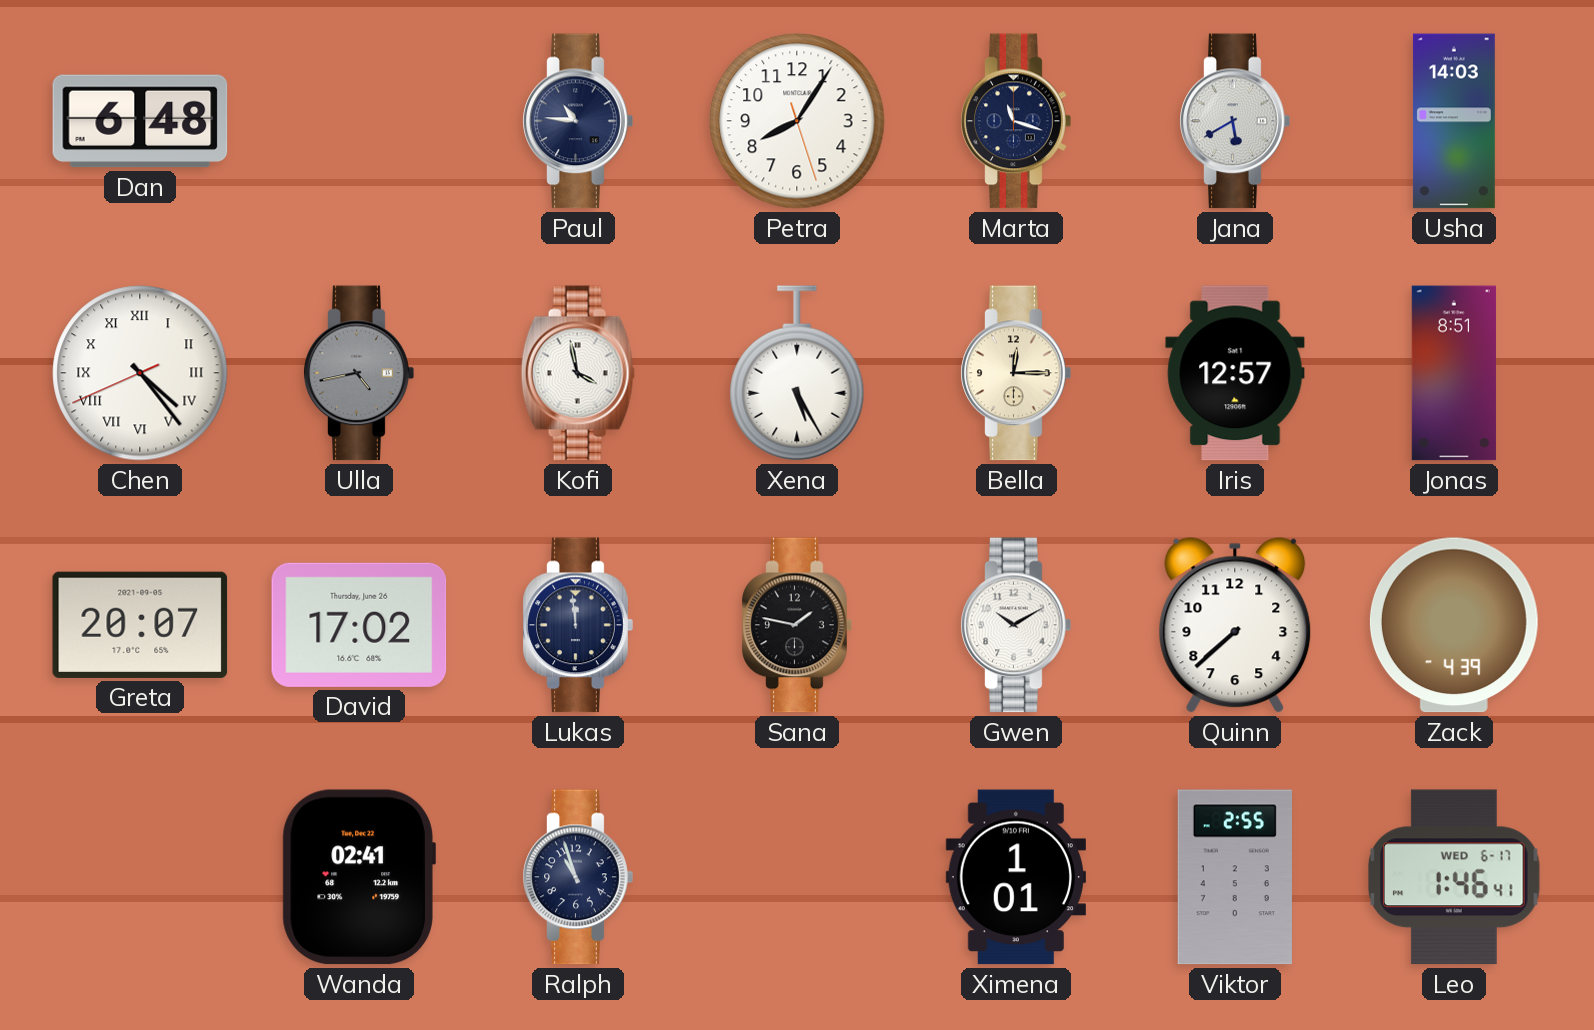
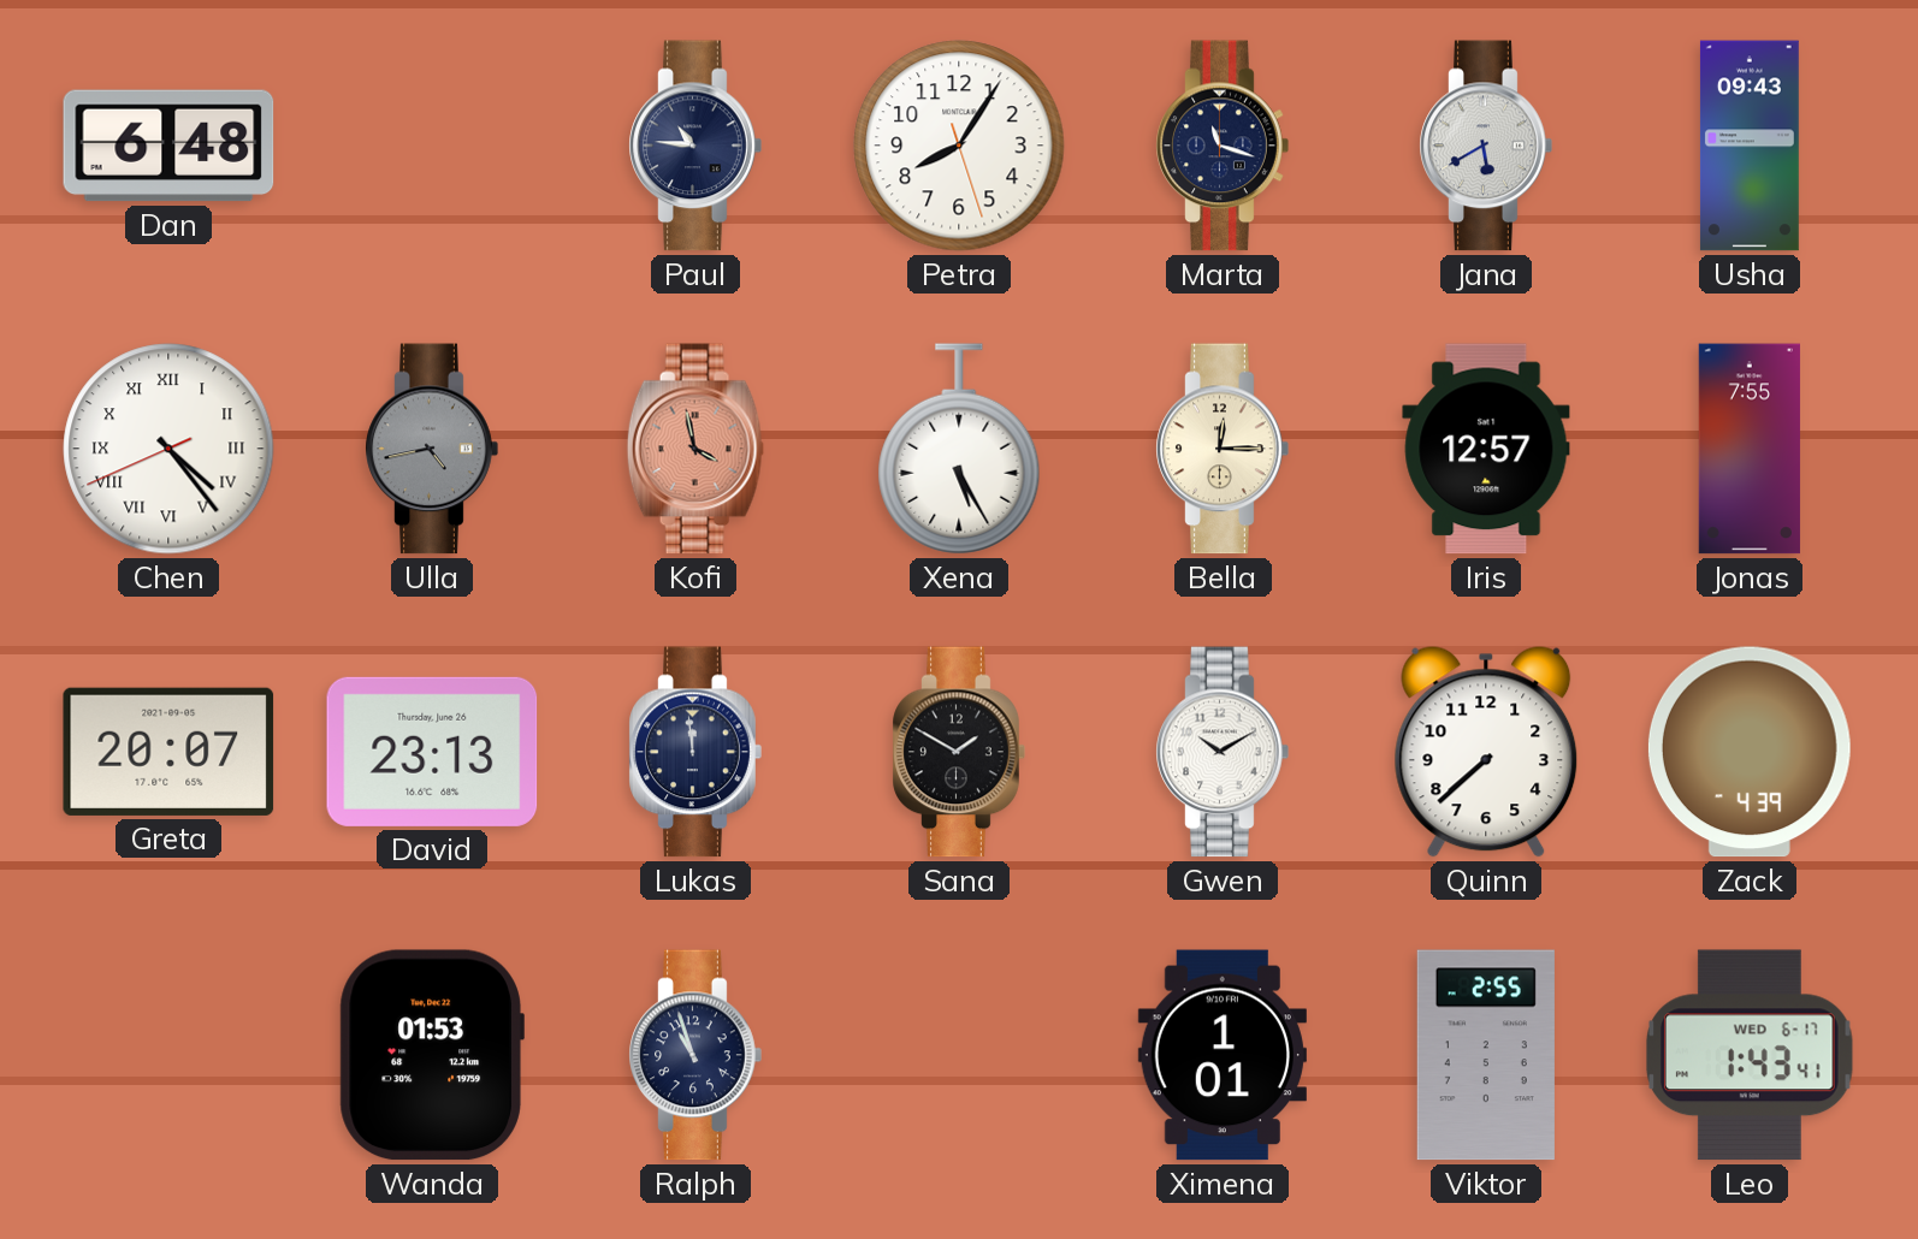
Usha: 14:03 -> 09:43 (1750, 146)
Kofi dial: white -> salmon (695, 449)
Jonas: 8:51 -> 7:55 (1750, 449)
David: 17:02 -> 23:13 (432, 752)
Sana: 1:47 -> 1:50 (959, 752)
Wanda: 02:41 -> 01:53 (432, 1055)
Leo: 1:46 -> 1:43 (1751, 1055)
